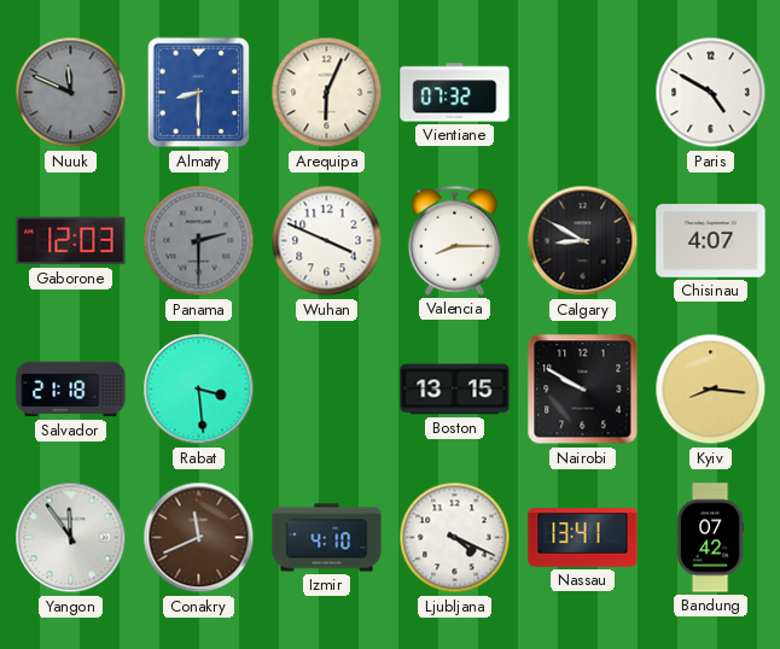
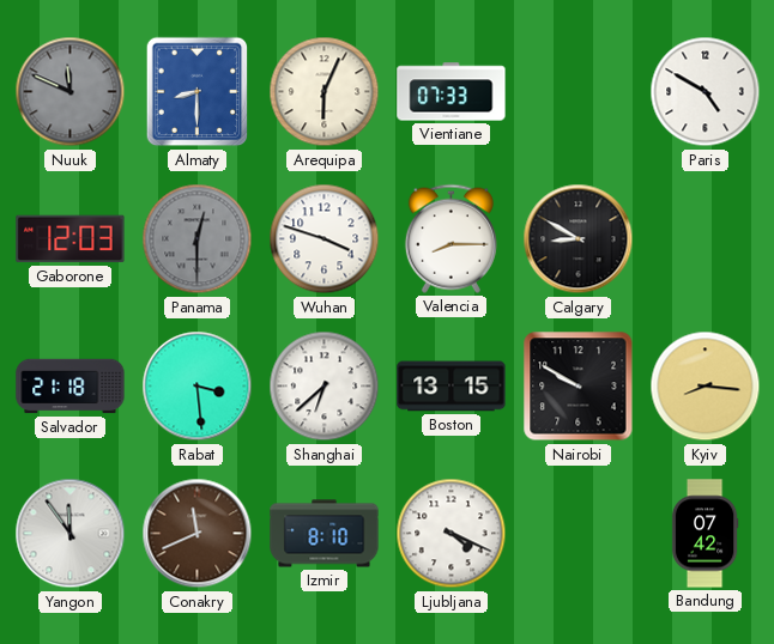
Vientiane: 07:32 -> 07:33 (452, 92)
Panama: 2:30 -> 12:30 (198, 239)
Wuhan: 3:49 -> 3:48 (325, 239)
Chisinau: 4:07 -> none (711, 241)
Shanghai: none -> 6:38 (325, 387)
Izmir: 4:10 -> 8:10 (325, 534)
Nassau: 13:41 -> none (583, 538)
